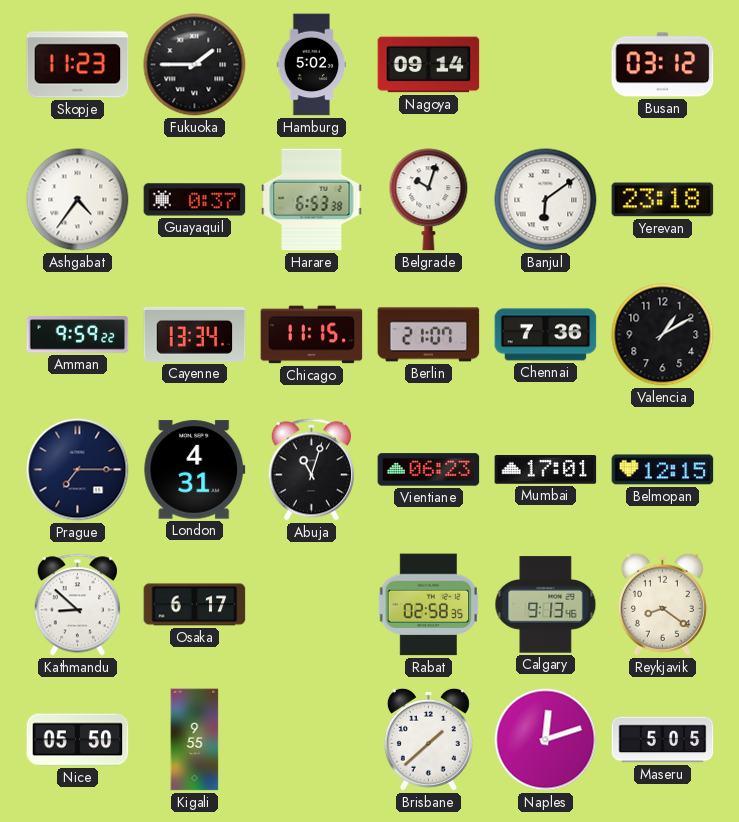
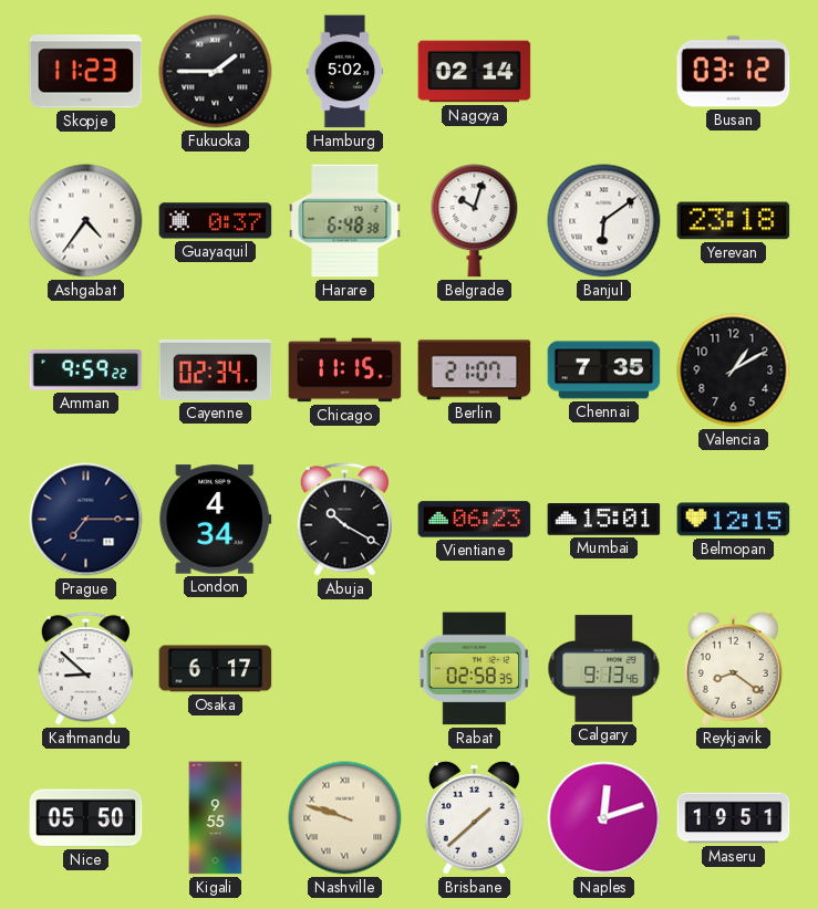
Nagoya: 09:14 -> 02:14 (475, 72)
Harare: 6:53 -> 6:48 (345, 221)
Cayenne: 13:34 -> 02:34 (216, 369)
Chennai: 7:36 -> 7:35 (604, 370)
London: 4:31 -> 4:34 (216, 520)
Abuja: 11:03 -> 10:20 (344, 520)
Mumbai: 17:01 -> 15:01 (604, 520)
Nashville: none -> 9:48 (345, 818)
Maseru: 5:05 -> 19:51 (734, 818)
